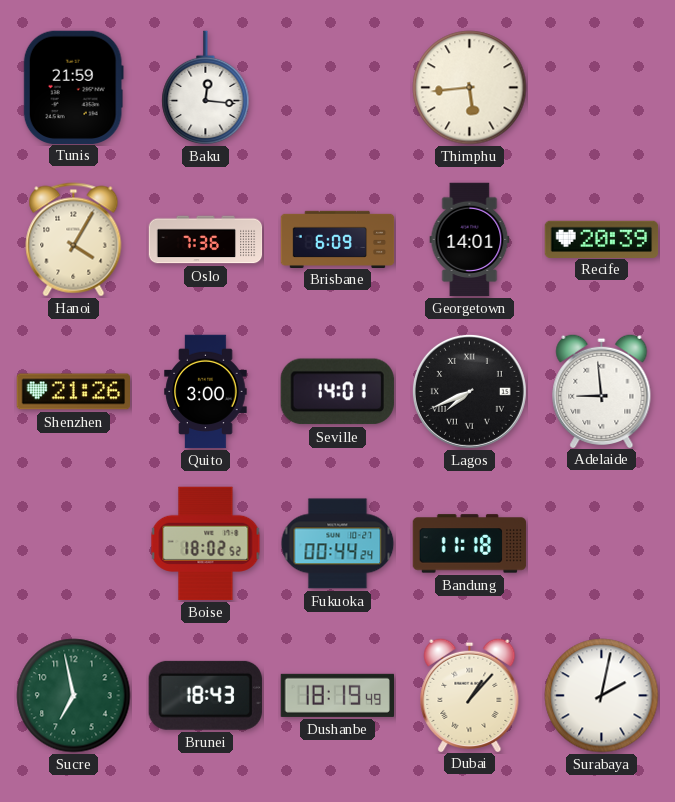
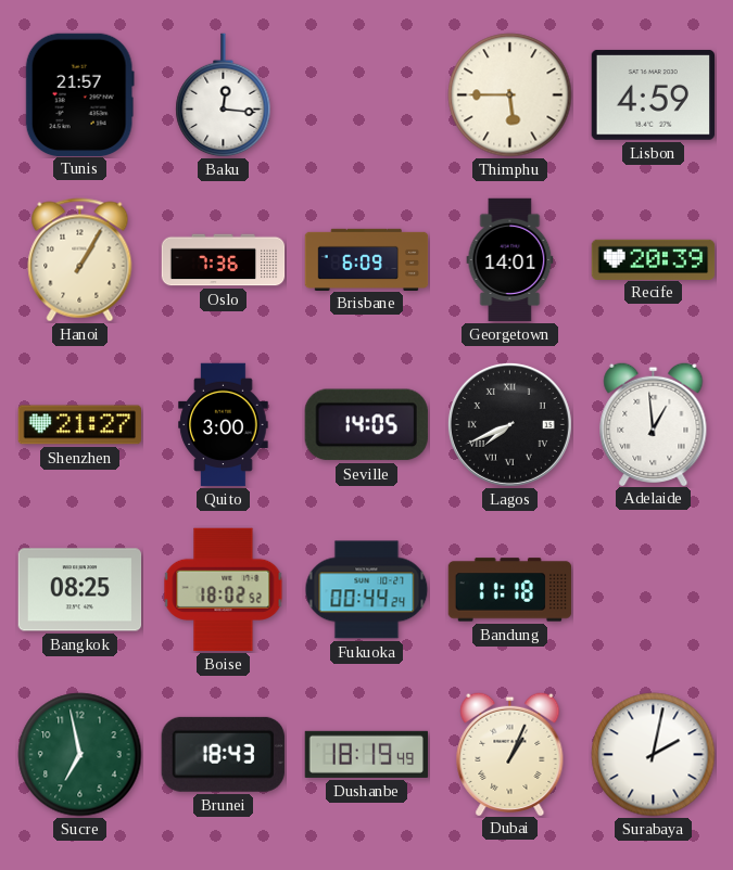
Tunis: 21:59 -> 21:57 (79, 94)
Thimphu: 5:44 -> 5:45 (510, 95)
Lisbon: none -> 4:59 (653, 94)
Hanoi: 4:05 -> 1:05 (80, 260)
Shenzhen: 21:26 -> 21:27 (80, 425)
Seville: 14:01 -> 14:05 (366, 425)
Adelaide: 8:59 -> 12:59 (654, 423)
Bangkok: none -> 08:25 (80, 590)
Dubai: 1:07 -> 1:04 (510, 753)
